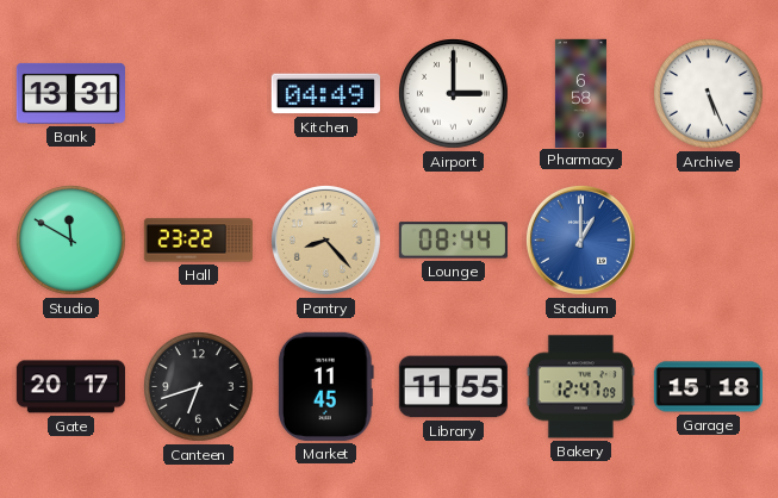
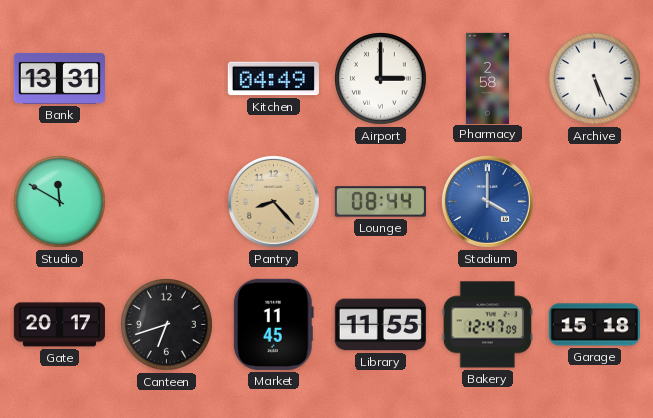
Pharmacy: 6:58 -> 2:58 (487, 78)
Hall: 23:22 -> none (198, 241)
Stadium: 1:00 -> 4:00 (487, 201)
